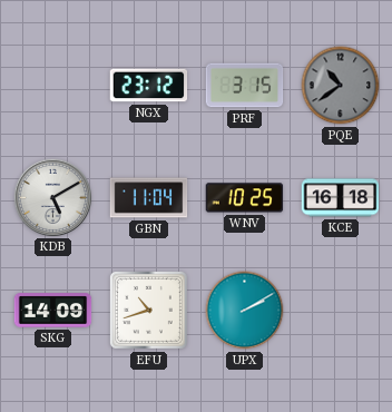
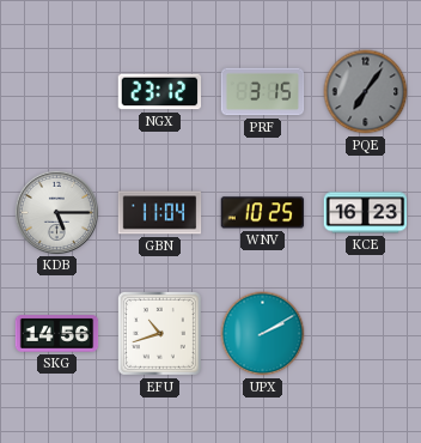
PQE: 10:39 -> 7:06 (366, 92)
KDB: 5:10 -> 5:15 (56, 212)
KCE: 16:18 -> 16:23 (366, 213)
SKG: 14:09 -> 14:56 (57, 334)
